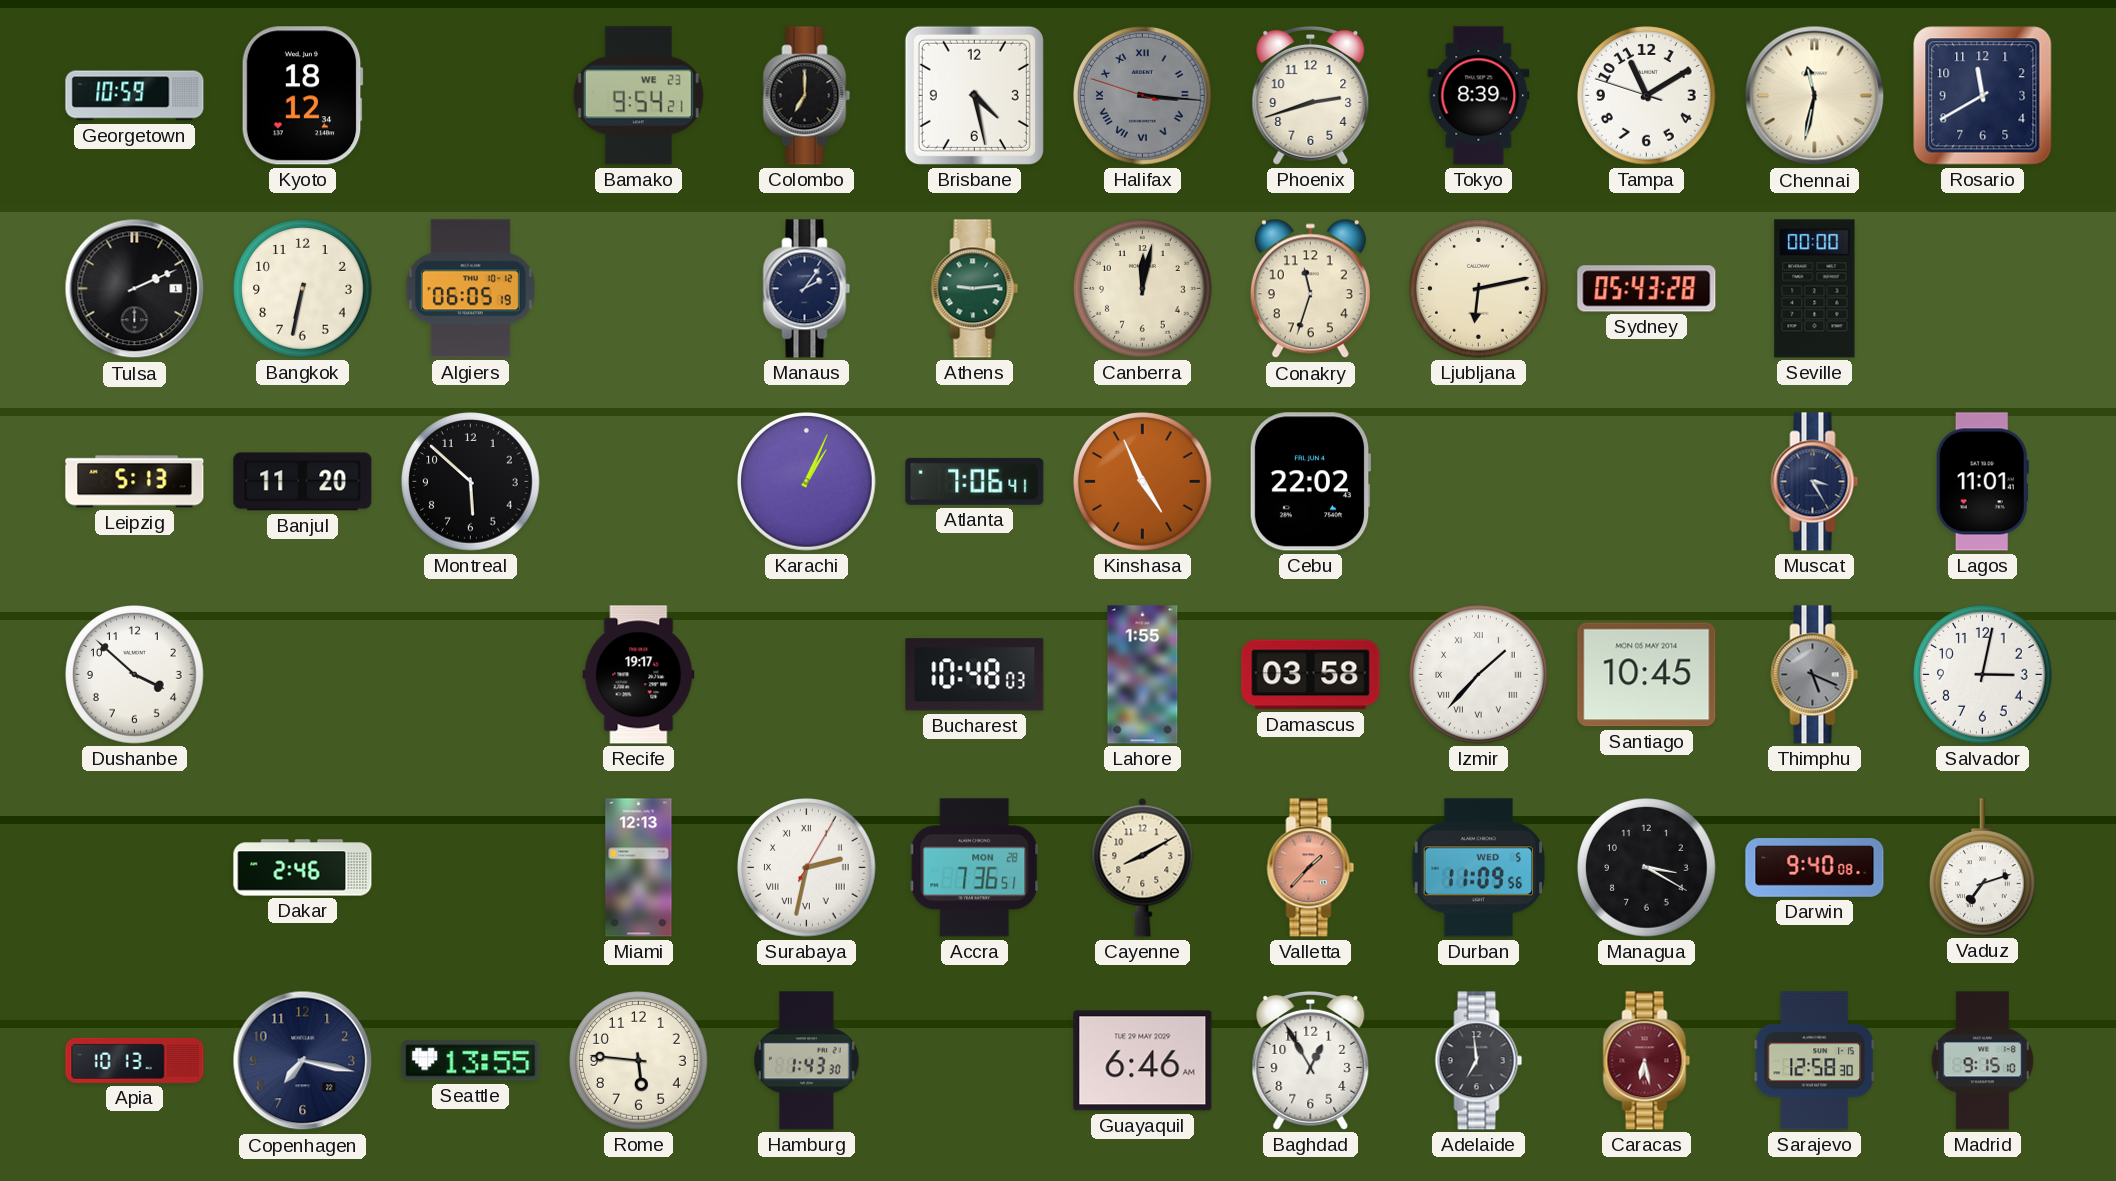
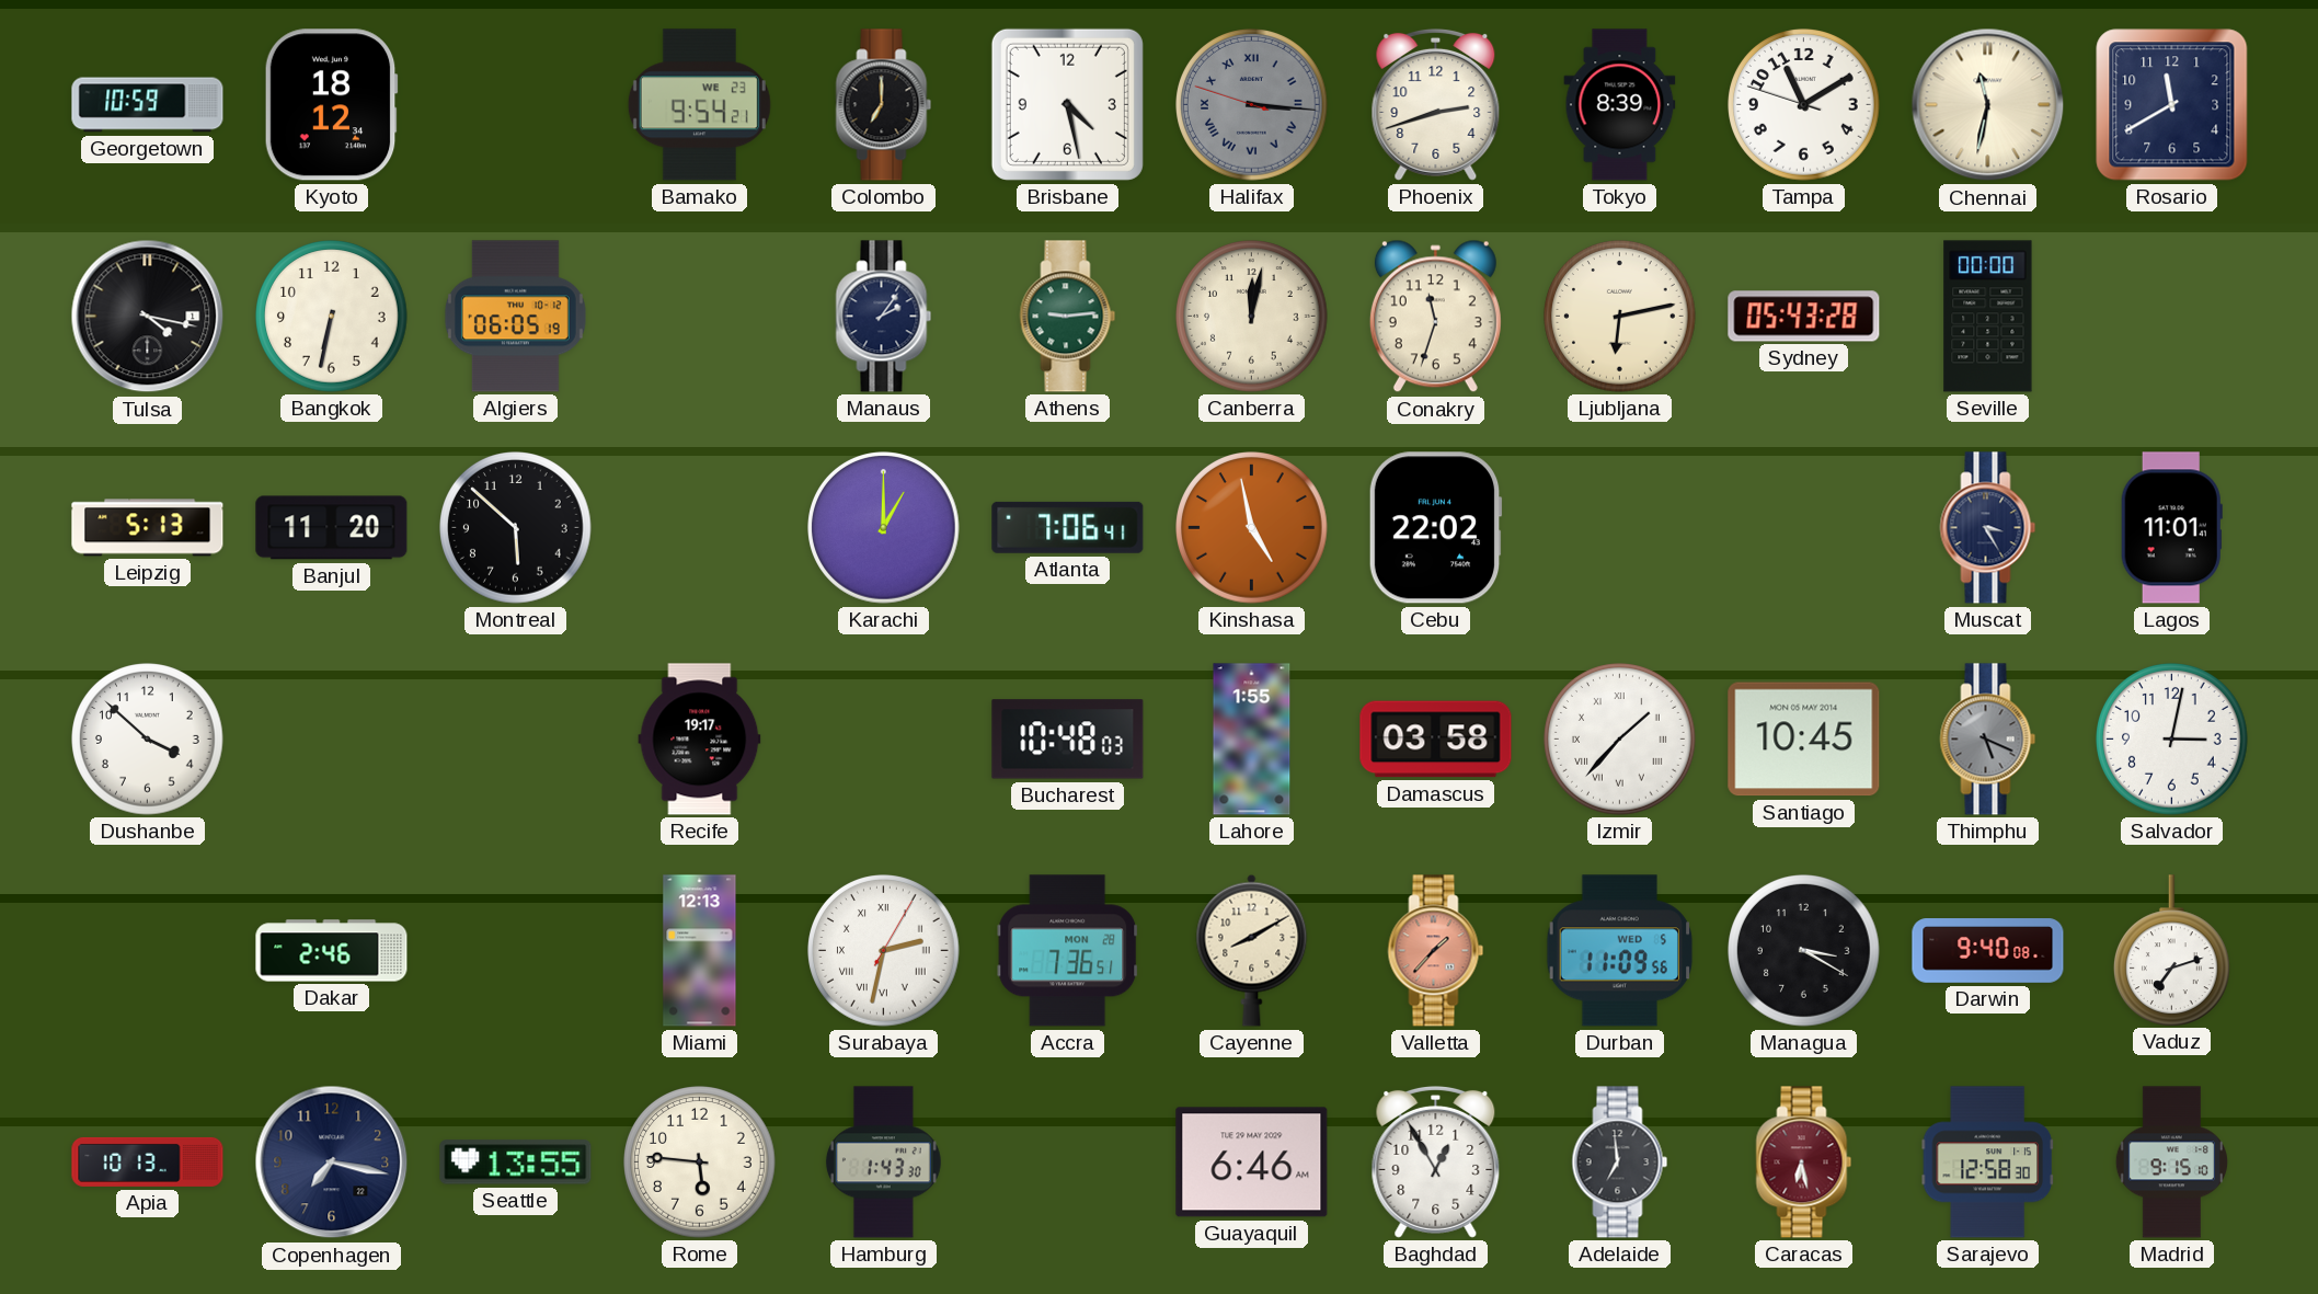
Tulsa: 2:11 -> 4:17 (148, 317)
Karachi: 1:04 -> 1:00 (884, 528)
Kinshasa: 4:56 -> 4:58 (1252, 528)
